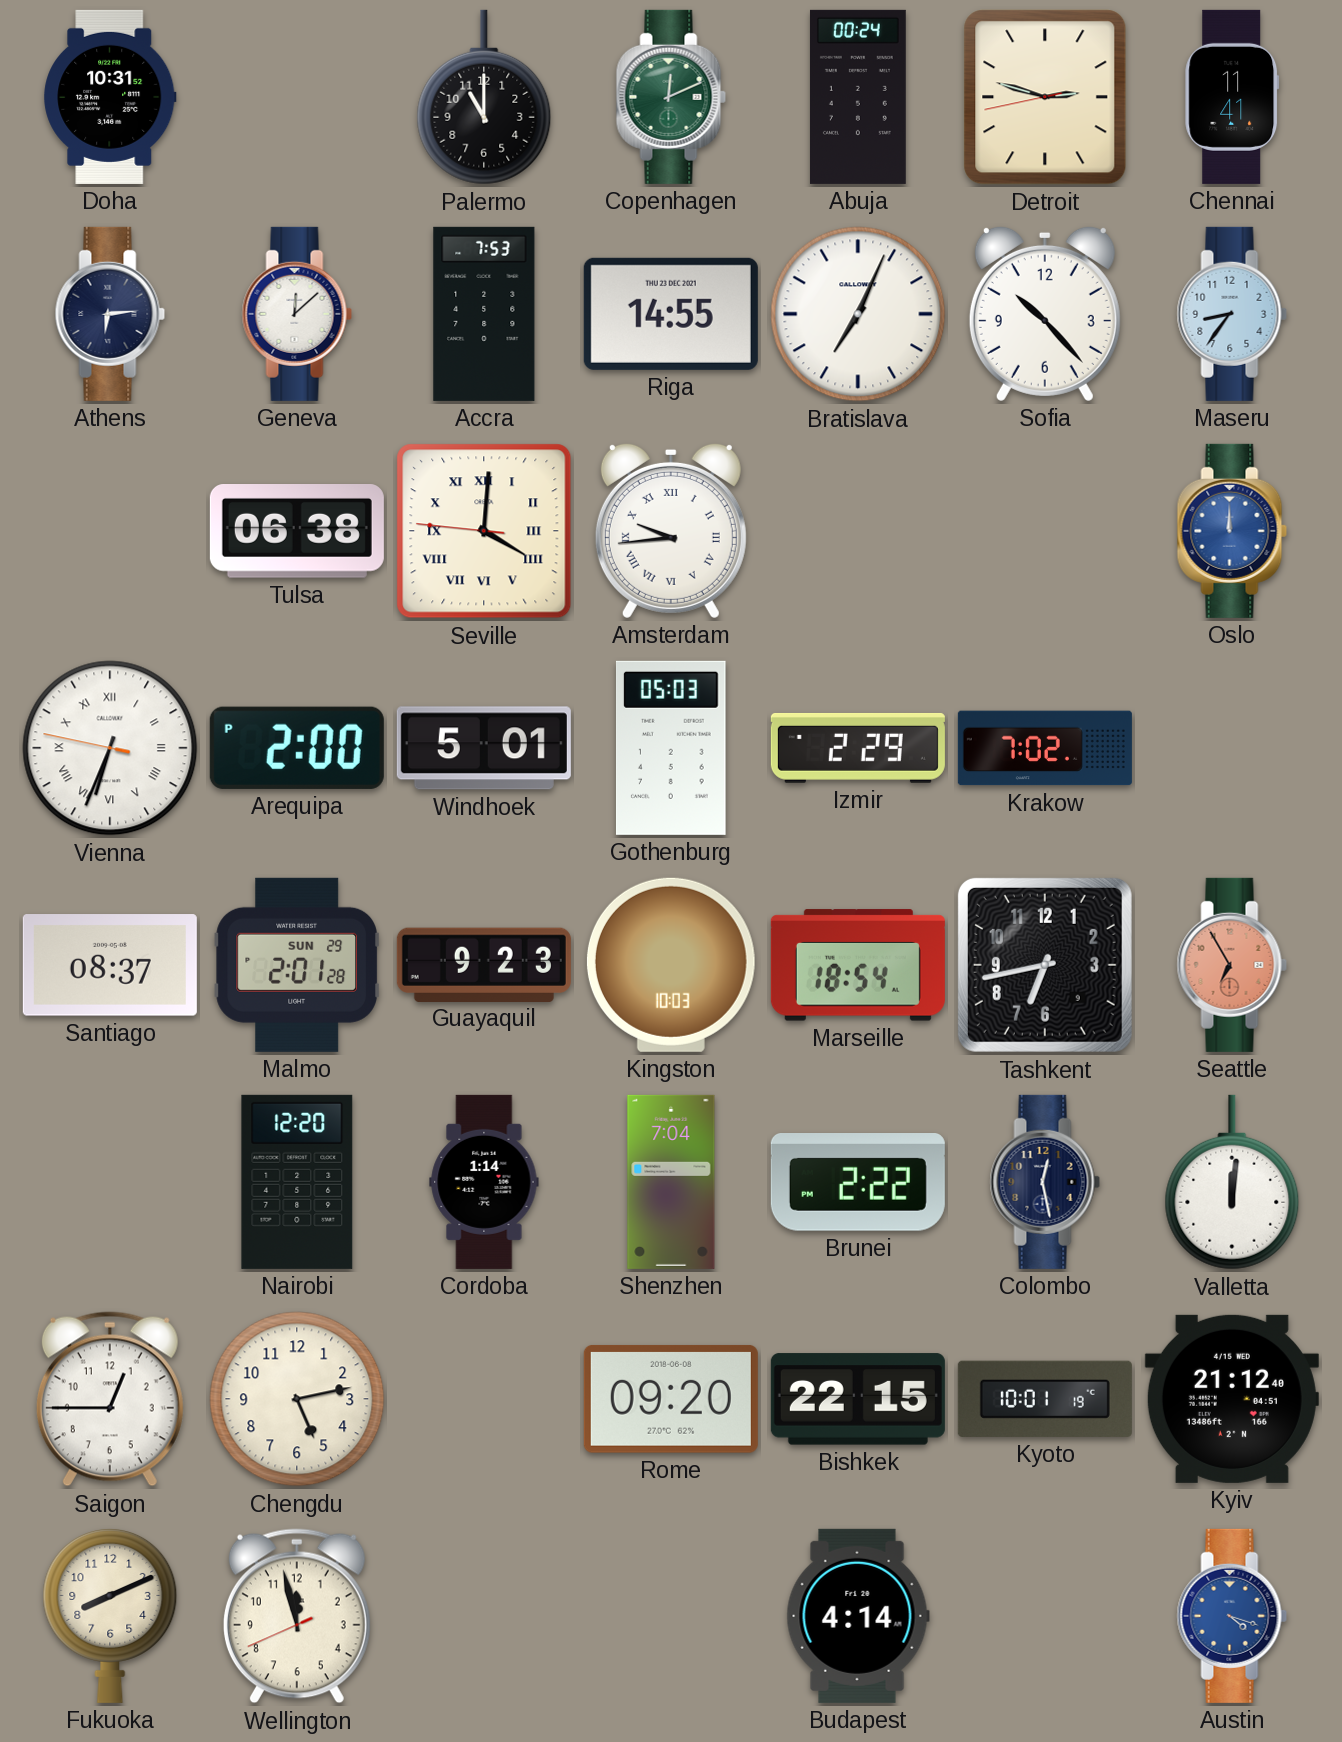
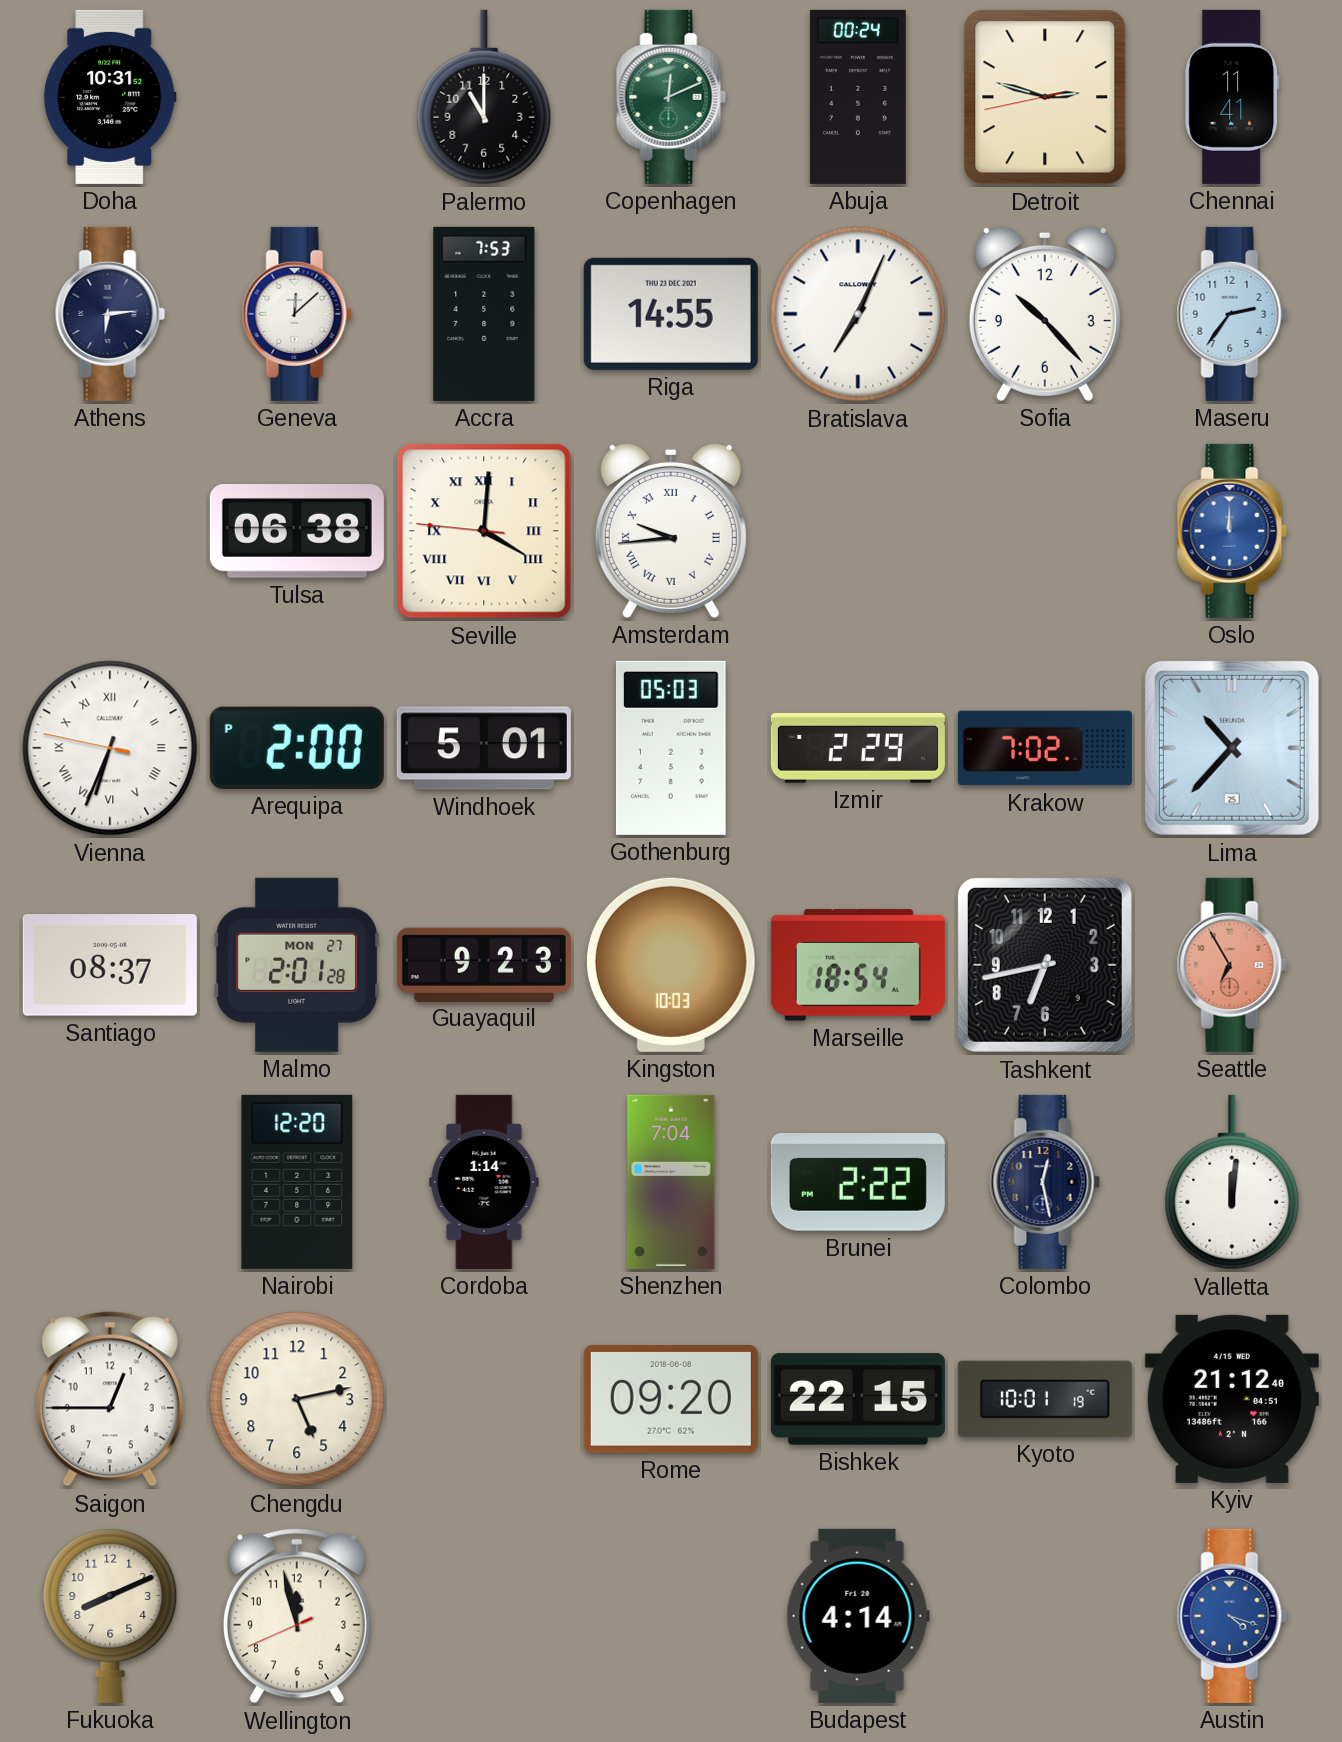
Maseru: 8:36 -> 2:36 (1232, 314)
Lima: none -> 10:37 (1232, 748)
Malmo date: SUN 29 -> MON 27 (297, 965)
